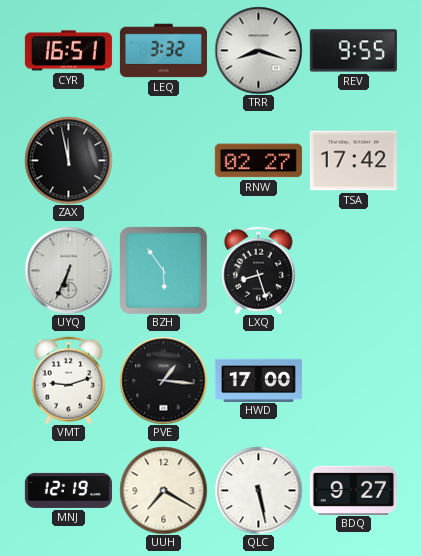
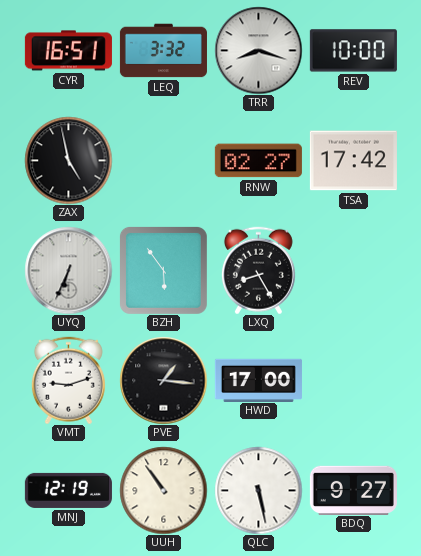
REV: 9:55 -> 10:00 (353, 51)
ZAX: 11:58 -> 4:58 (68, 160)
LXQ: 8:27 -> 8:25 (258, 270)
UUH: 7:20 -> 10:54 (163, 490)
